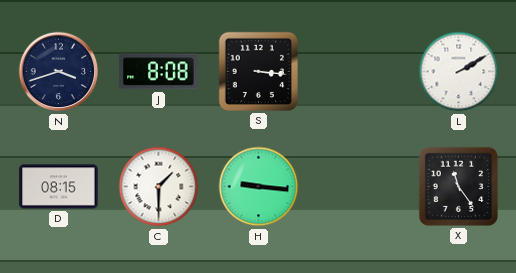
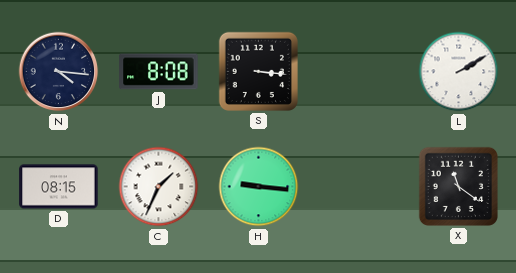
N: 3:42 -> 4:16 (59, 72)
C: 1:30 -> 1:34 (159, 187)
X: 11:24 -> 11:21 (458, 186)
